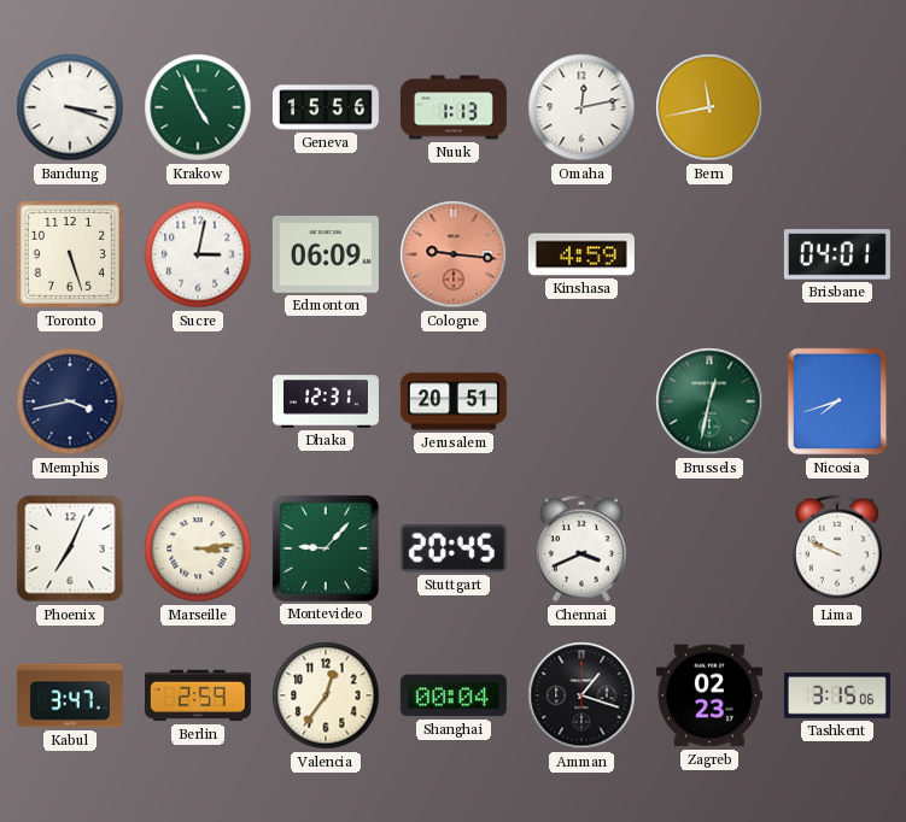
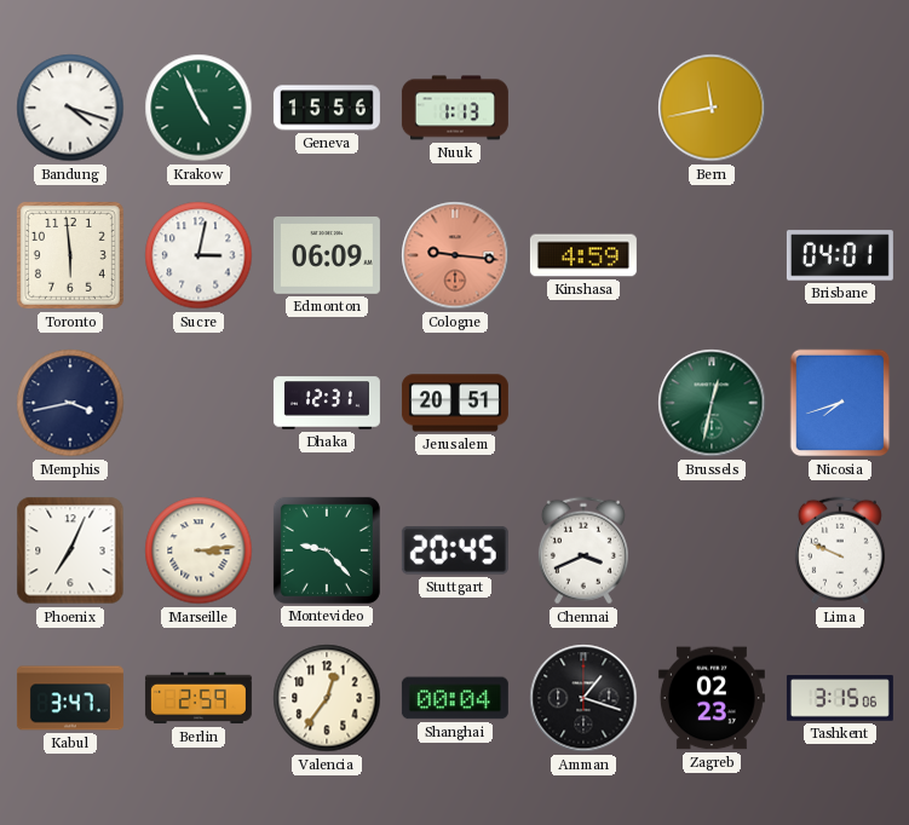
Bandung: 3:18 -> 4:18 (70, 108)
Omaha: 12:13 -> none (581, 107)
Toronto: 5:27 -> 5:59 (70, 255)
Montevideo: 9:07 -> 9:23 (327, 550)
